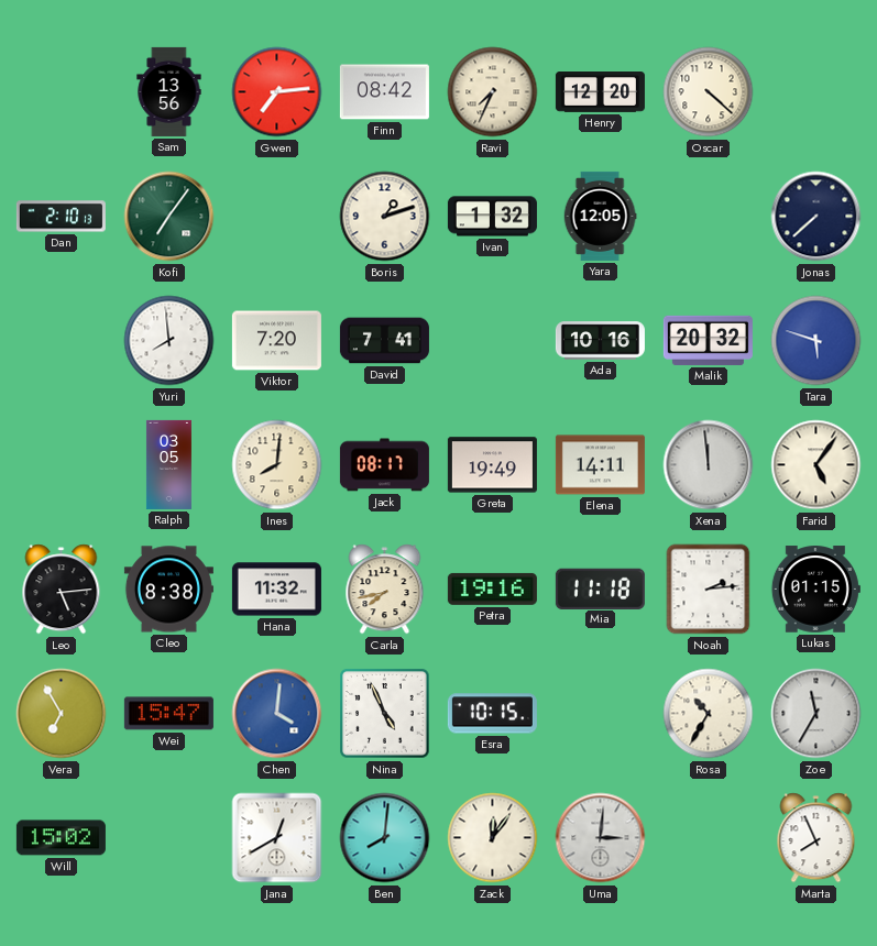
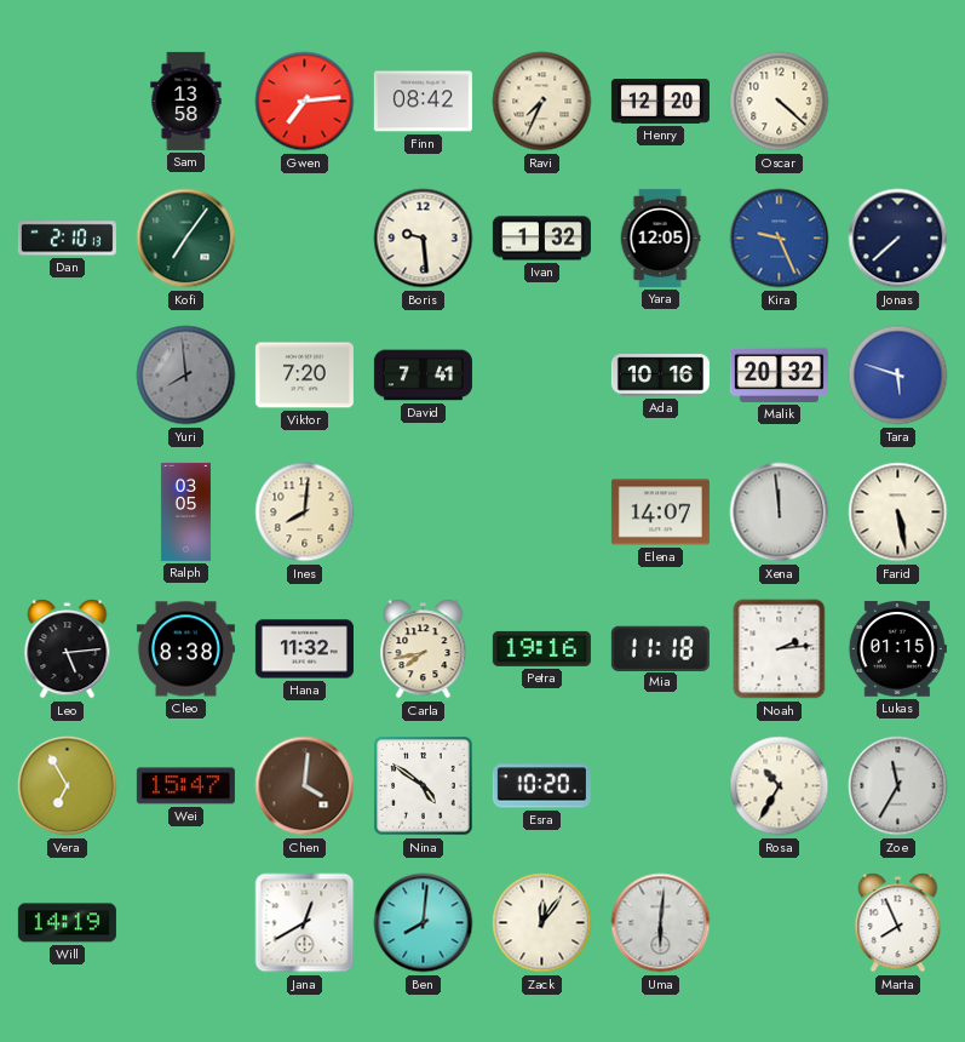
Sam: 13:56 -> 13:58 (186, 101)
Boris: 1:12 -> 9:29 (424, 239)
Kira: none -> 9:26 (780, 239)
Yuri dial: white -> grey (186, 376)
Jack: 08:17 -> none (384, 465)
Greta: 19:49 -> none (492, 465)
Elena: 14:11 -> 14:07 (660, 513)
Farid: 5:06 -> 5:28 (898, 513)
Chen dial: blue -> brown (305, 786)
Nina: 4:56 -> 4:51 (424, 786)
Esra: 10:15 -> 10:20 (541, 786)
Will: 15:02 -> 14:19 (67, 923)
Uma: 3:01 -> 6:01 (661, 923)
